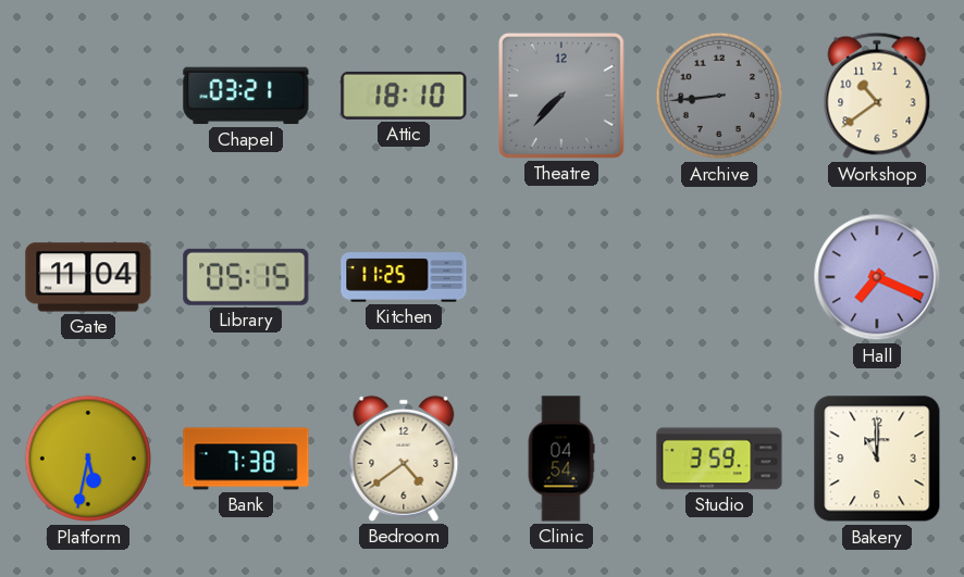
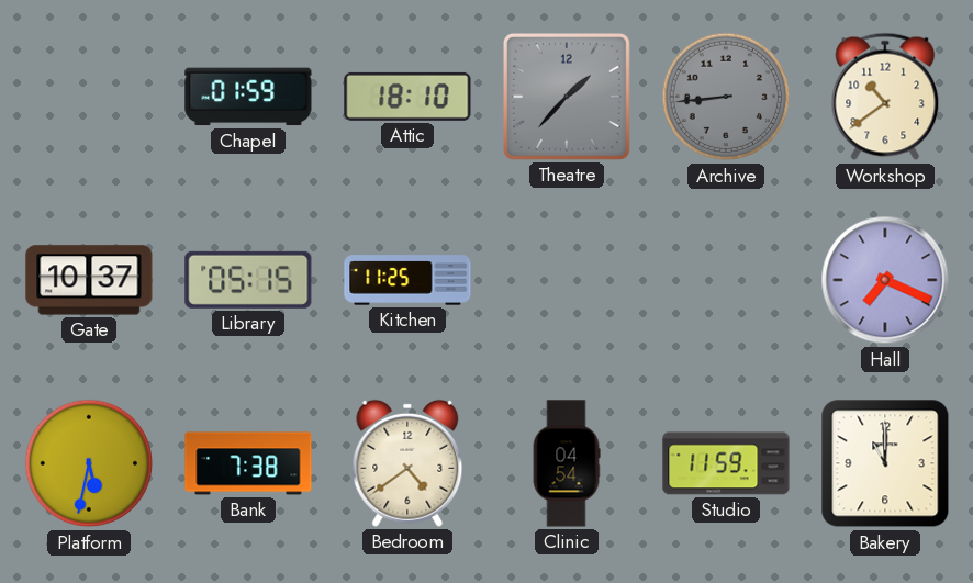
Chapel: 03:21 -> 01:59 (248, 97)
Theatre: 7:37 -> 1:37 (567, 97)
Gate: 11:04 -> 10:37 (89, 280)
Studio: 3:59 -> 11:59 (726, 463)
